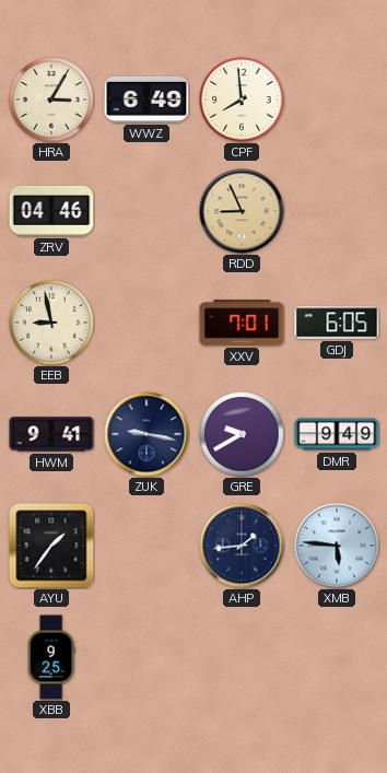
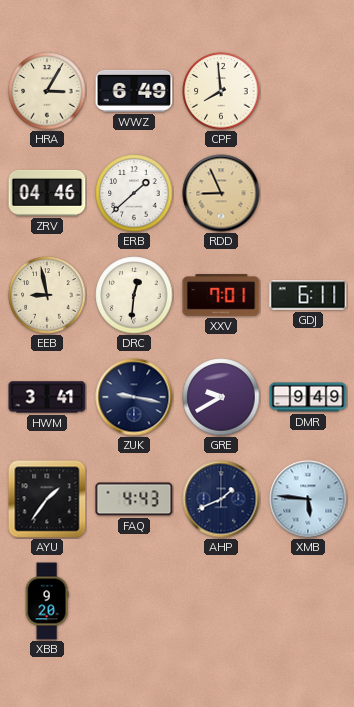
ERB: none -> 1:38 (134, 193)
DRC: none -> 12:31 (134, 295)
GDJ: 6:05 -> 6:11 (308, 295)
HWM: 9:41 -> 3:41 (47, 397)
FAQ: none -> 4:43 (134, 499)
AHP: 1:44 -> 1:41 (221, 499)
XBB: 9:25 -> 9:20 (47, 601)
